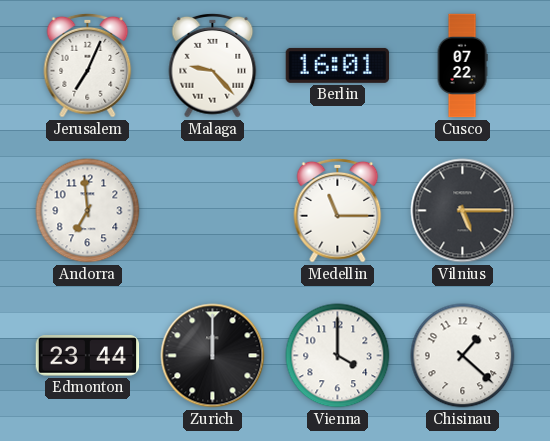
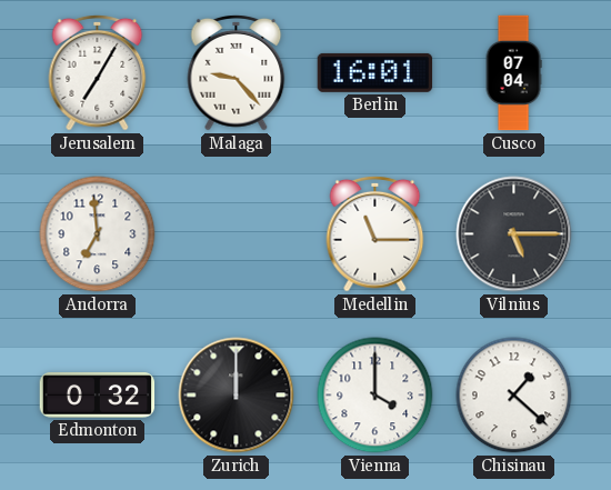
Jerusalem: 7:04 -> 7:05 (98, 72)
Cusco: 07:22 -> 07:04 (513, 73)
Edmonton: 23:44 -> 0:32 (98, 396)
